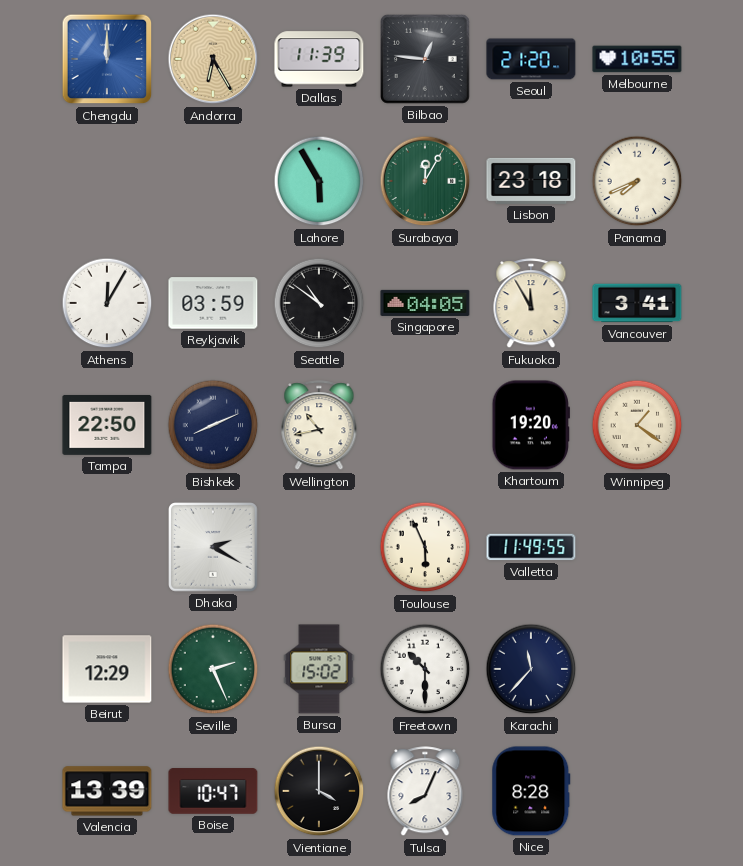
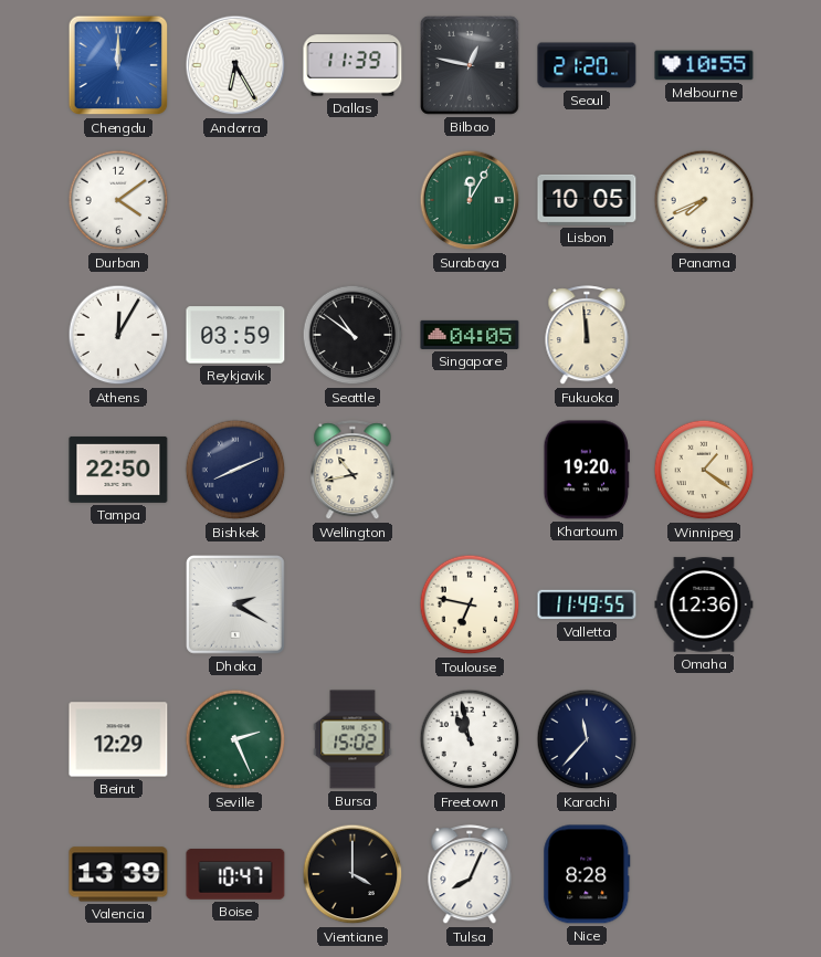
Andorra dial: champagne -> white (235, 65)
Bilbao: 12:46 -> 12:47 (471, 66)
Durban: none -> 4:09 (118, 200)
Lahore: 5:55 -> none (319, 181)
Lisbon: 23:18 -> 10:05 (587, 200)
Fukuoka: 11:55 -> 11:59 (587, 336)
Vancouver: 3:41 -> none (637, 303)
Toulouse: 5:56 -> 6:47 (470, 604)
Omaha: none -> 12:36 (704, 604)
Freetown: 10:30 -> 10:58 (470, 739)
